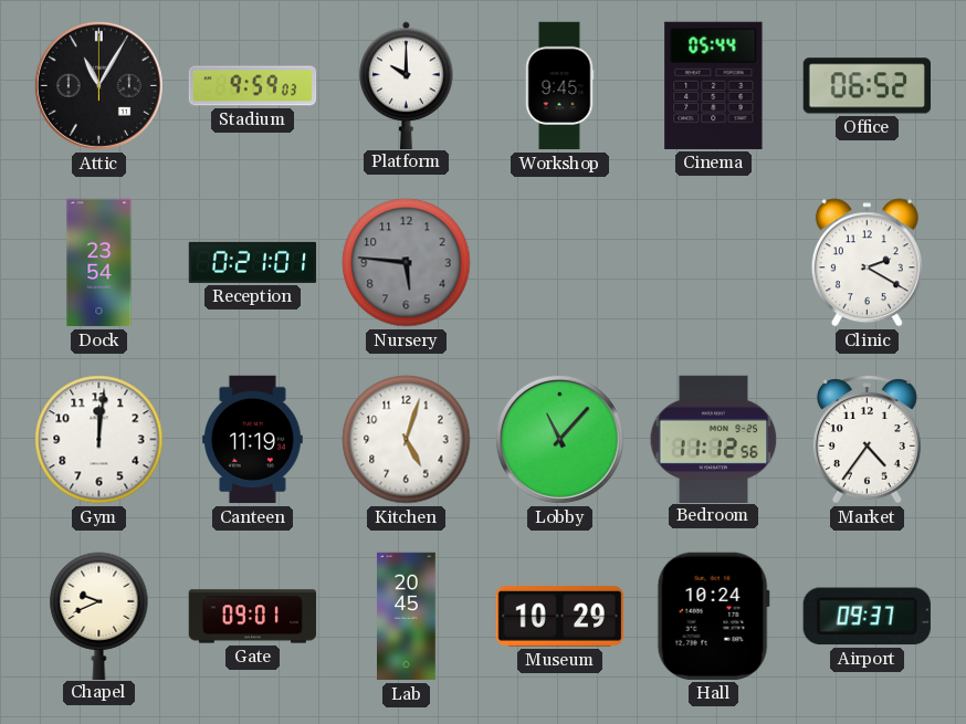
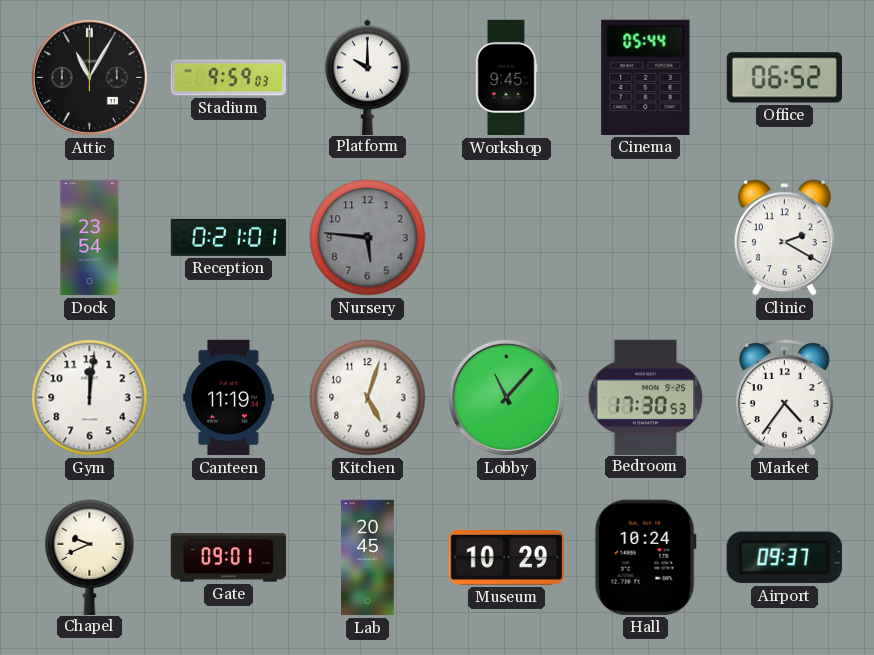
Bedroom: 11:12 -> 17:30 (646, 397)
